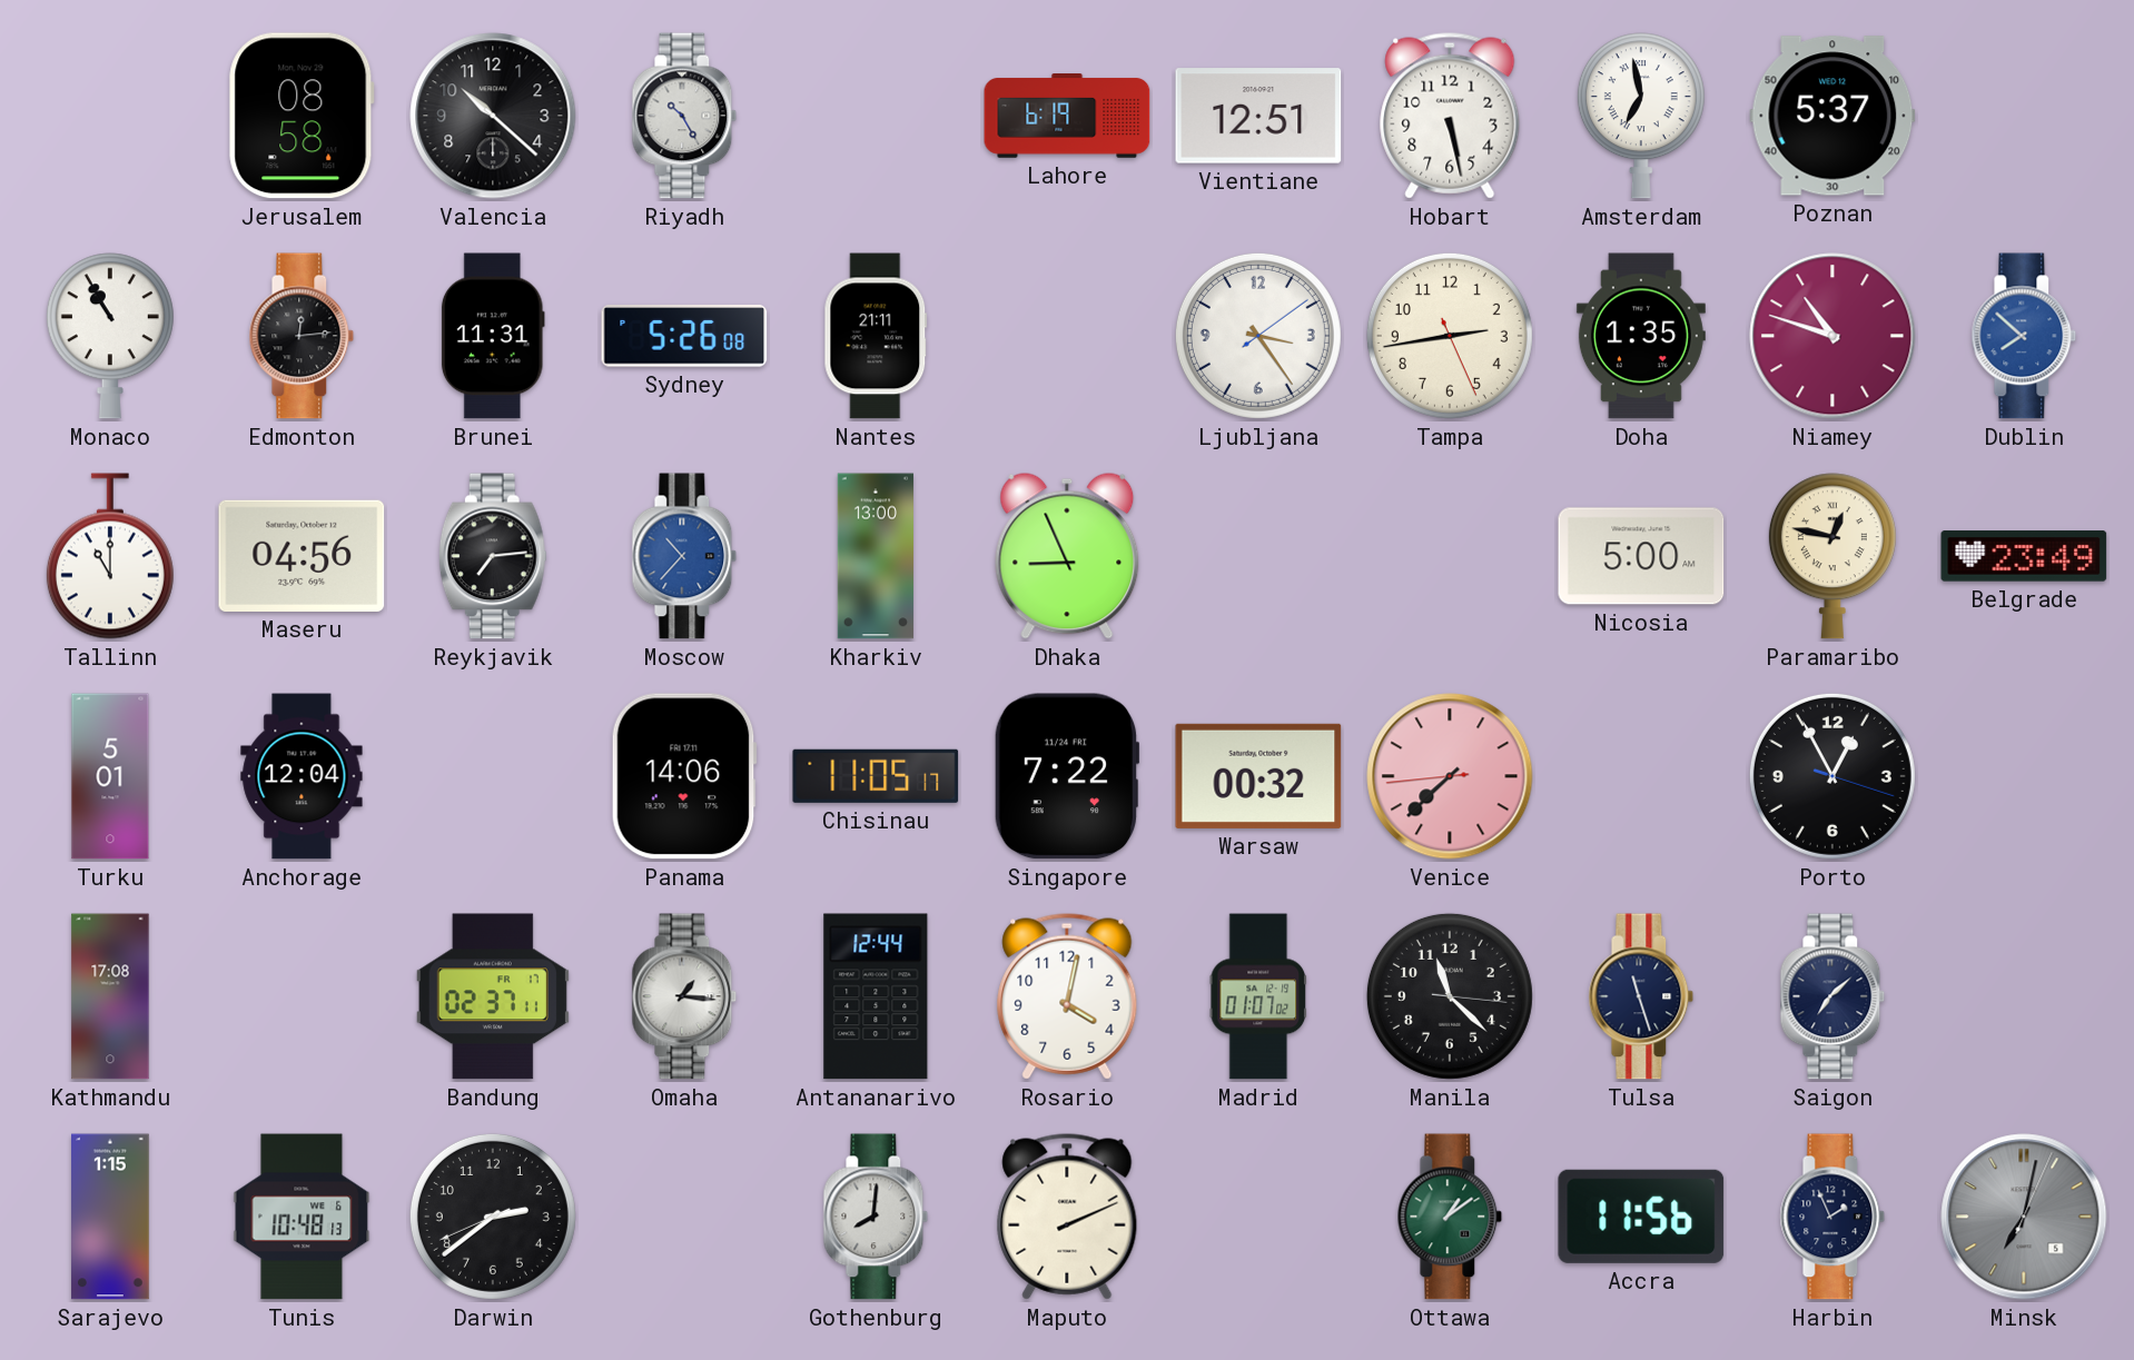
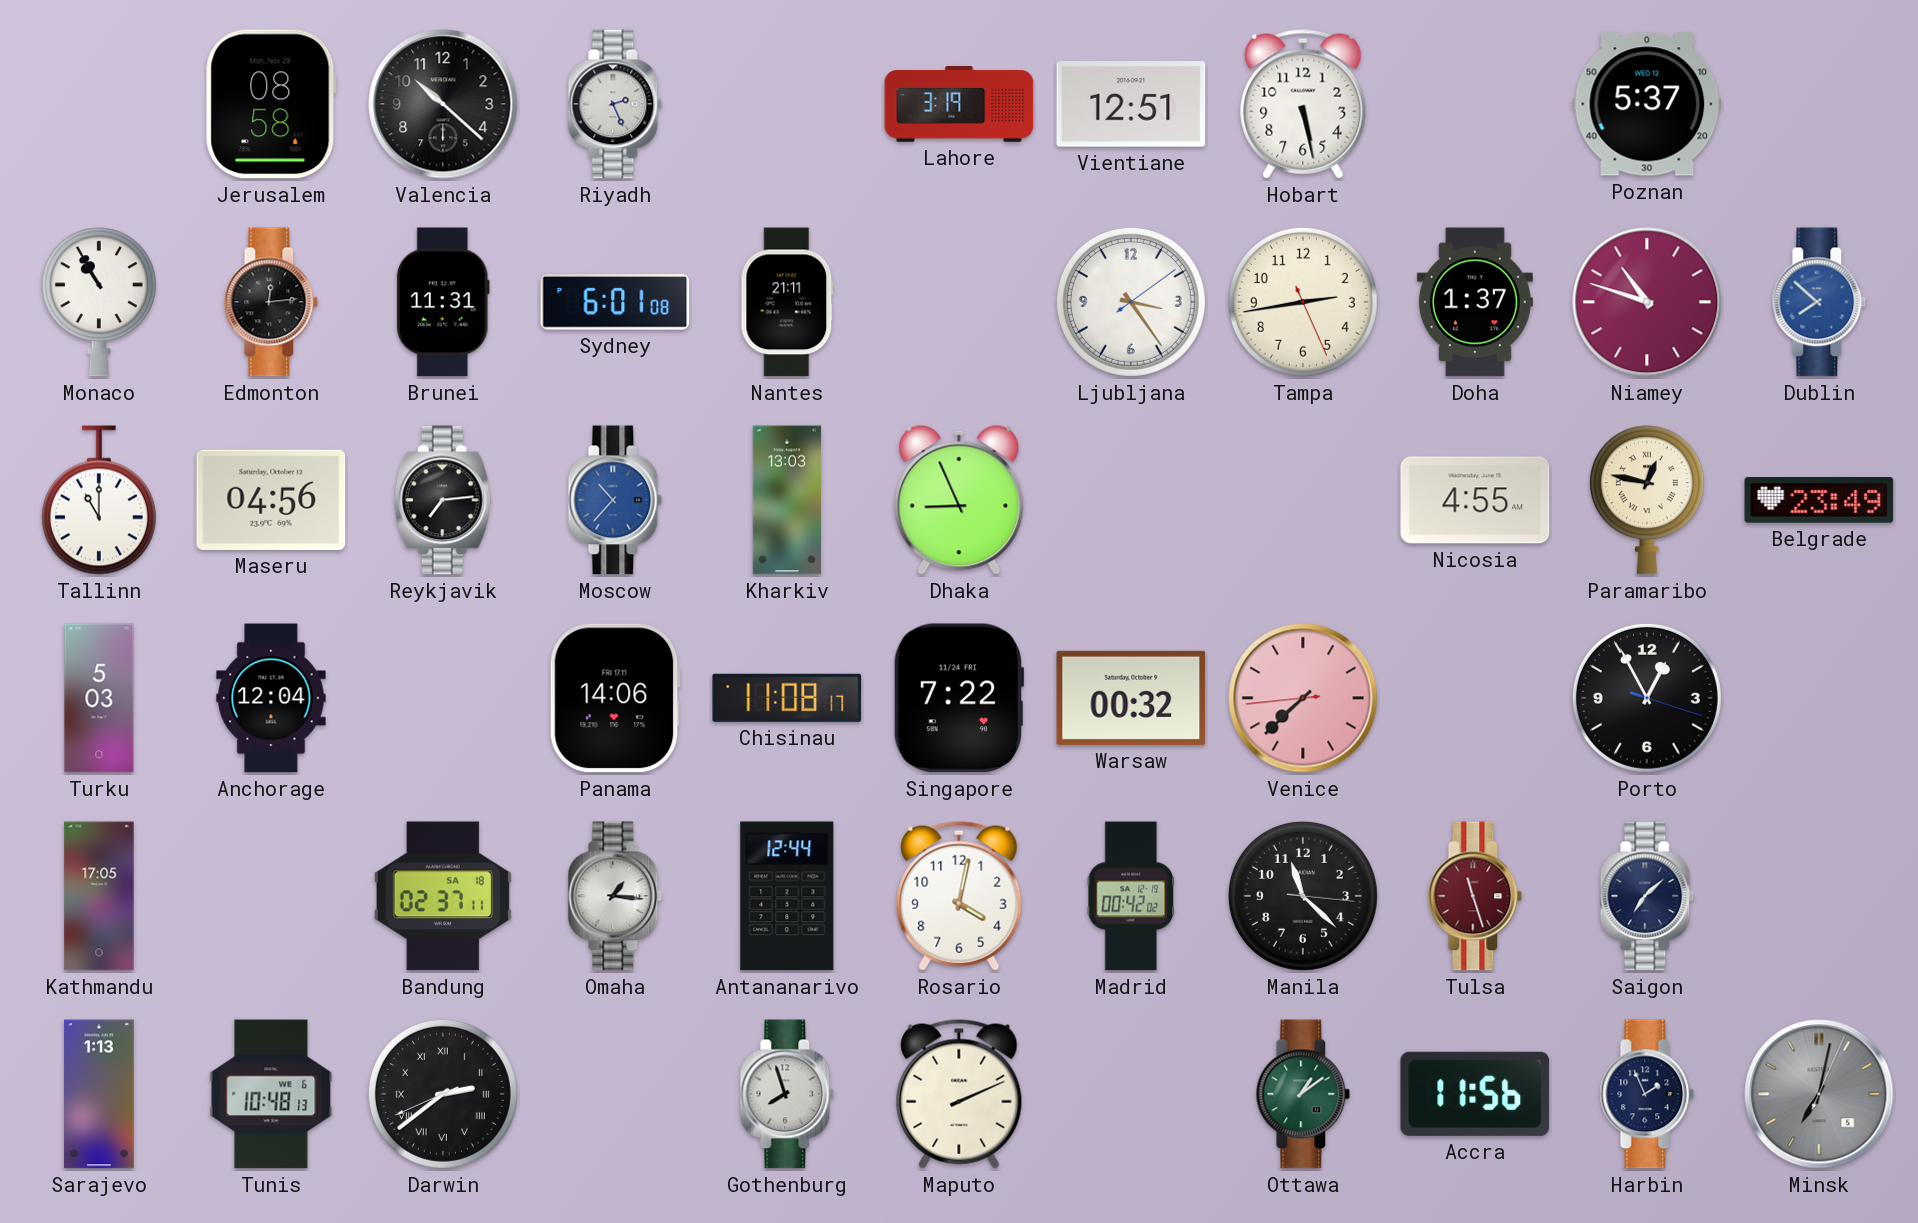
Riyadh: 10:25 -> 2:26 (615, 104)
Lahore: 6:19 -> 3:19 (959, 104)
Amsterdam: 6:58 -> none (1641, 116)
Sydney: 5:26 -> 6:01 (615, 302)
Doha: 1:35 -> 1:37 (1475, 302)
Kharkiv: 13:00 -> 13:03 (787, 500)
Nicosia: 5:00 -> 4:55 (1475, 500)
Turku: 5:01 -> 5:03 (99, 698)
Chisinau: 11:05 -> 11:08 (787, 698)
Kathmandu: 17:08 -> 17:05 (99, 896)
Bandung date: FR 17 -> SA 18 (443, 896)
Madrid: 01:07 -> 00:42 (1131, 896)
Tulsa dial: navy -> burgundy (1475, 896)
Sarajevo: 1:15 -> 1:13 (99, 1094)
Darwin numerals: Arabic -> Roman (443, 1094)
Gothenburg: 8:01 -> 7:57 (787, 1094)
